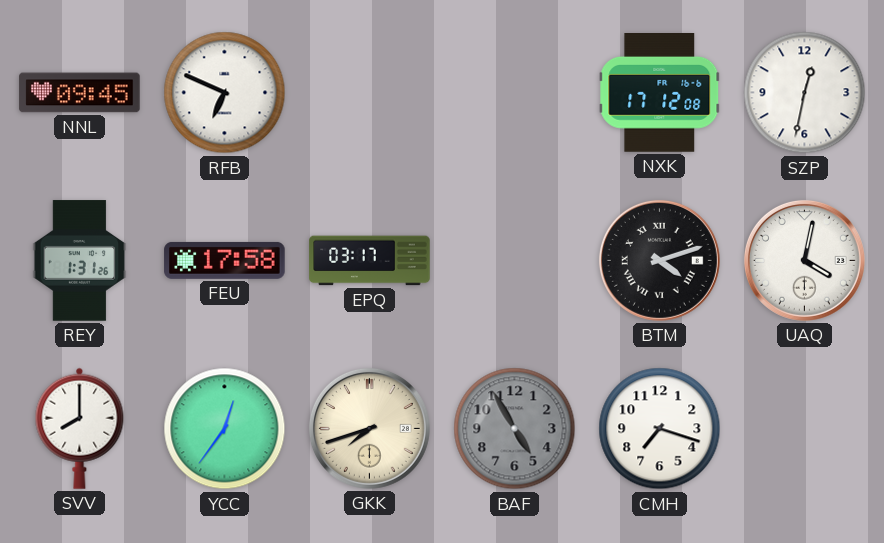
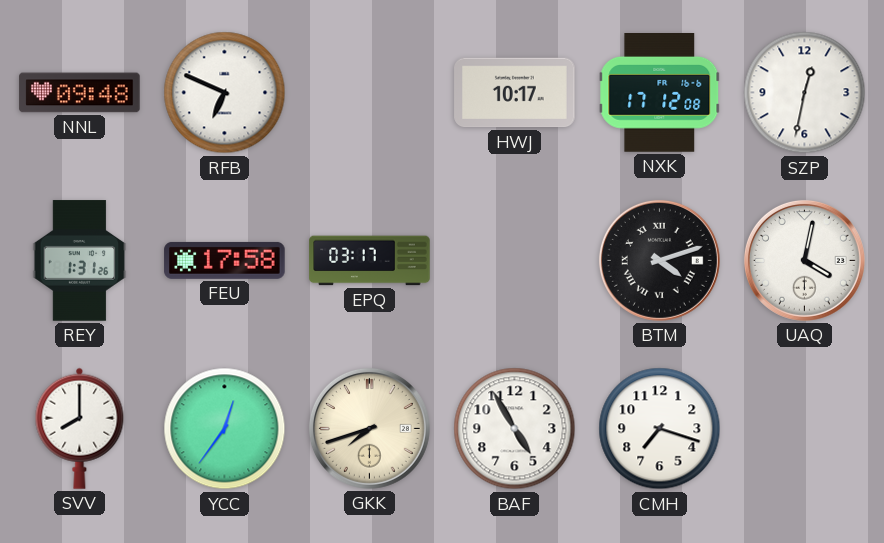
NNL: 09:45 -> 09:48 (80, 93)
HWJ: none -> 10:17 (515, 93)
BAF dial: grey -> white (515, 429)
